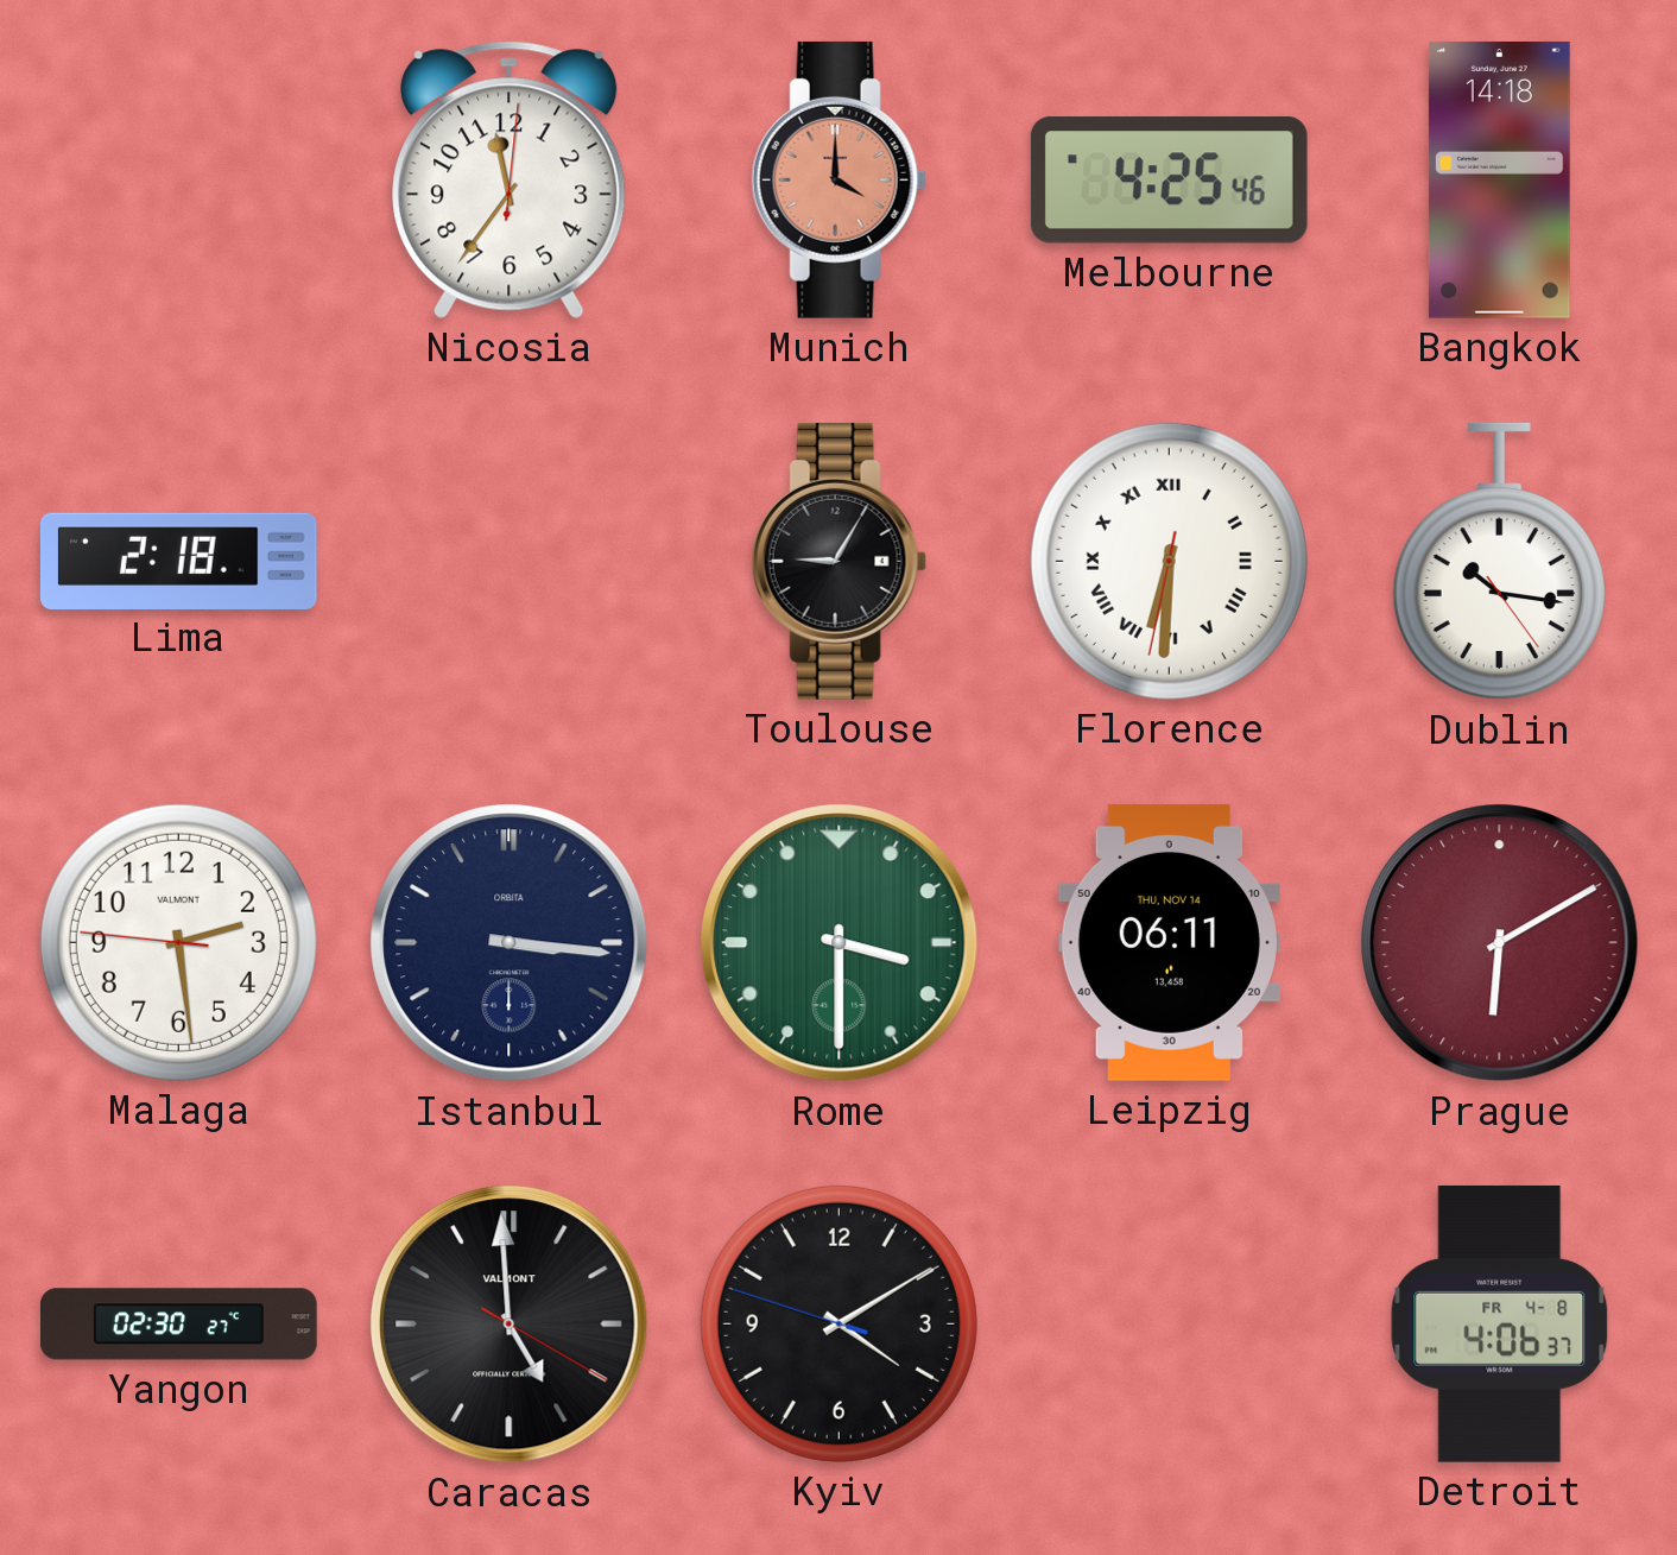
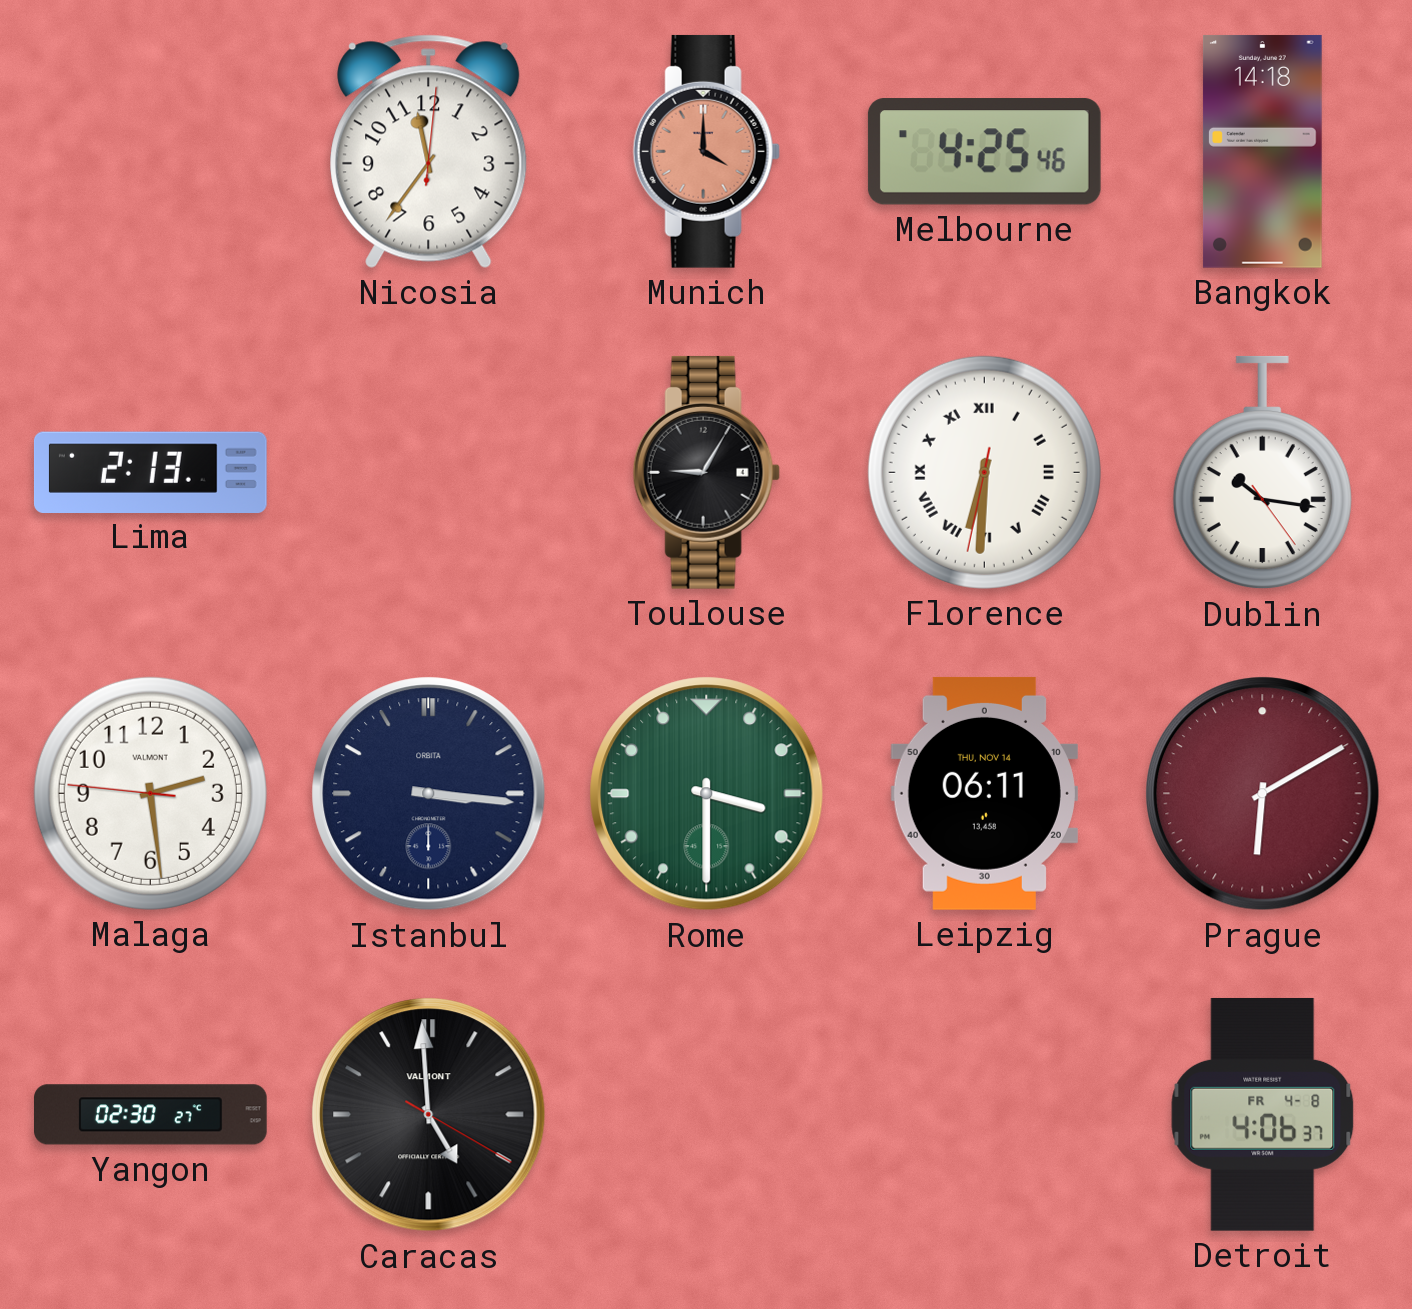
Lima: 2:18 -> 2:13 (150, 472)
Kyiv: 4:09 -> none (838, 1323)
